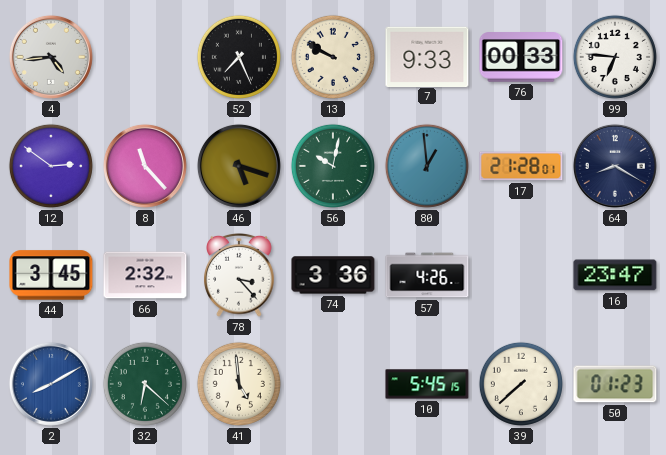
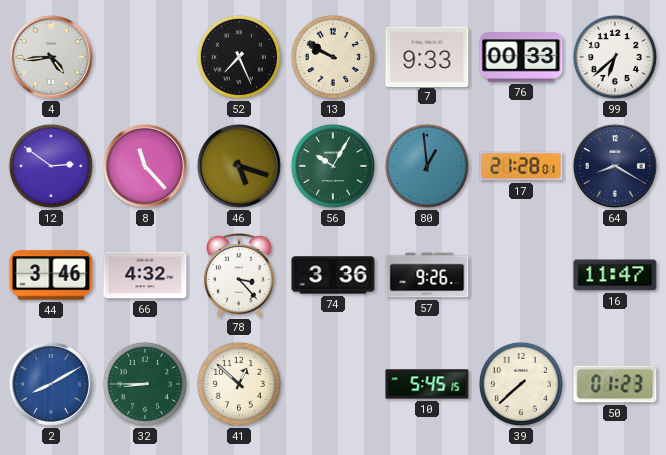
99: 6:46 -> 6:38 (615, 57)
56: 10:02 -> 10:05 (333, 166)
44: 3:45 -> 3:46 (51, 275)
66: 2:32 -> 4:32 (145, 275)
57: 4:26 -> 9:26 (427, 275)
16: 23:47 -> 11:47 (615, 275)
32: 6:22 -> 8:45 (145, 384)
41: 4:59 -> 12:52 (239, 384)
